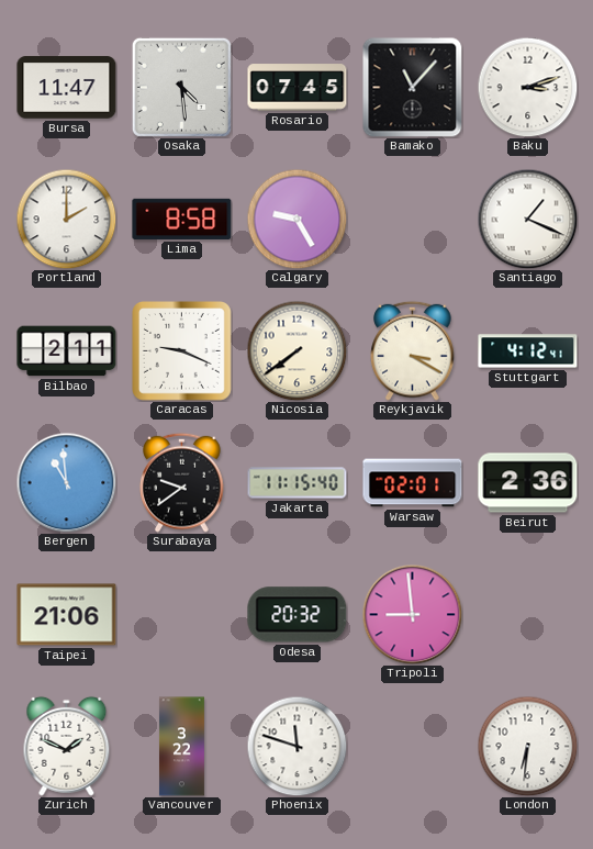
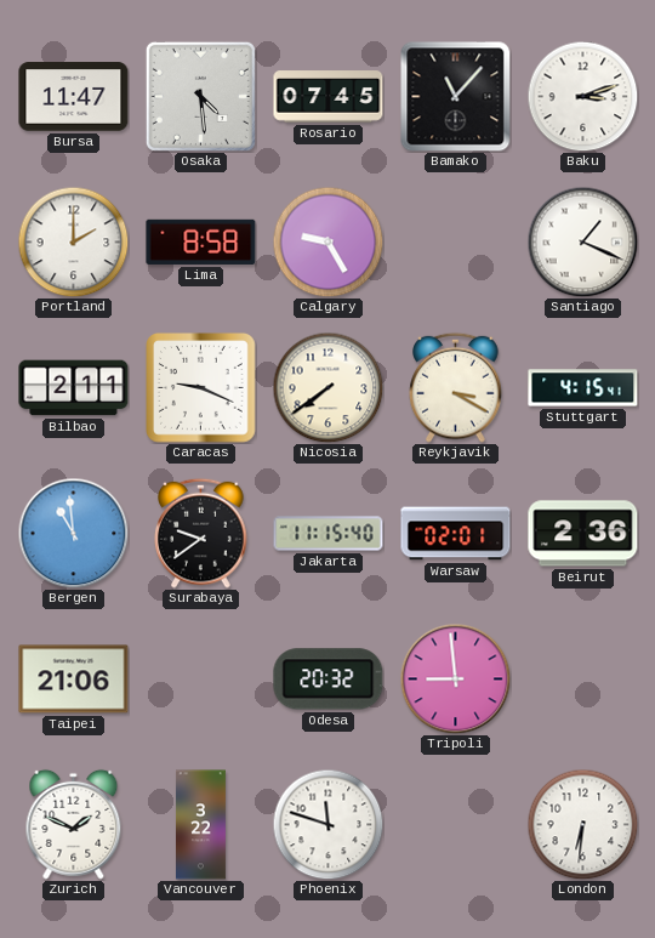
Stuttgart: 4:12 -> 4:15 (583, 388)
